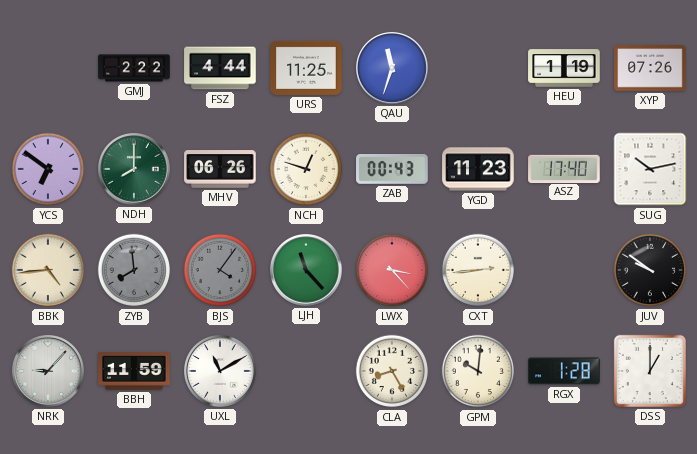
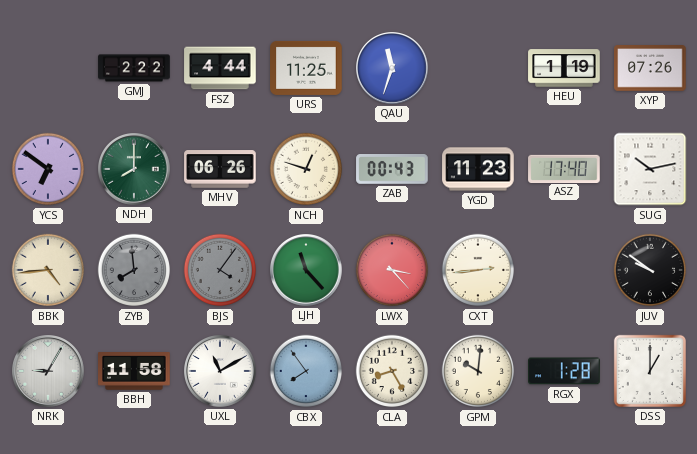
NRK: 9:07 -> 9:05 (49, 372)
BBH: 11:59 -> 11:58 (134, 372)
CBX: none -> 7:54 (306, 371)
